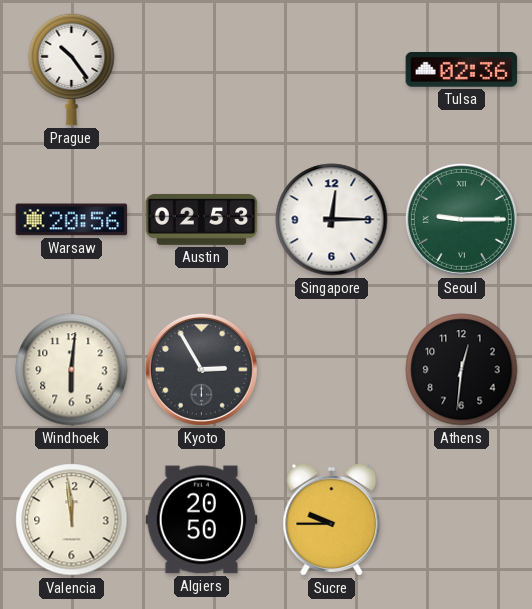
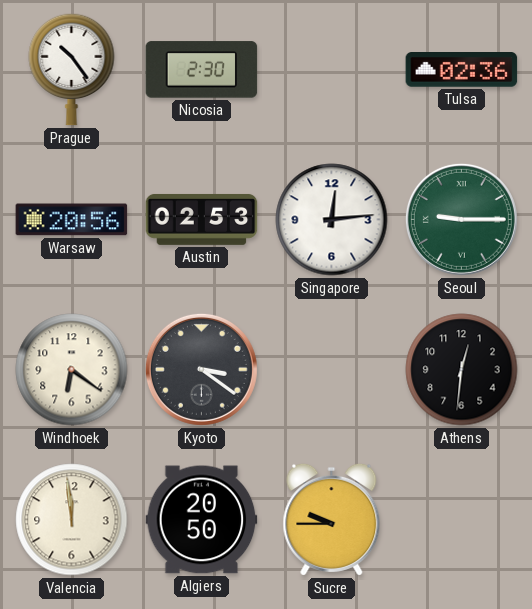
Nicosia: none -> 2:30 (202, 70)
Singapore: 12:15 -> 12:14 (332, 220)
Windhoek: 6:01 -> 6:21 (72, 370)
Kyoto: 2:55 -> 3:21 (201, 369)
